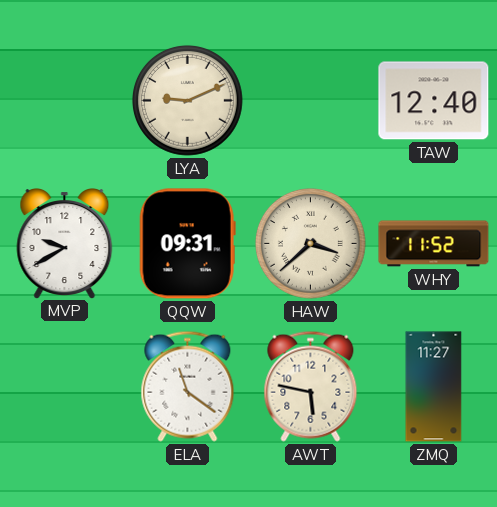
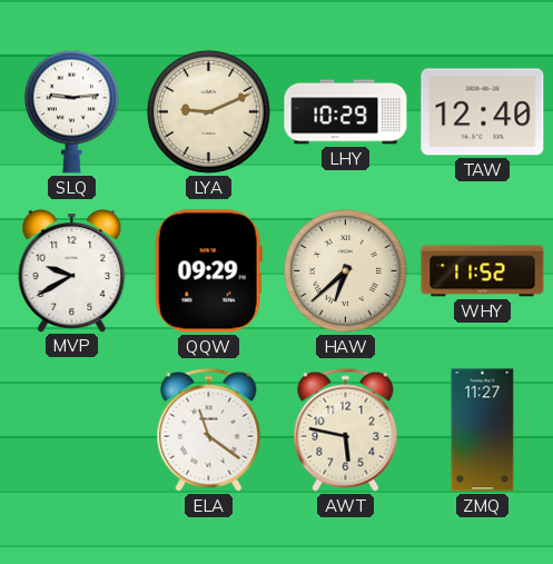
SLQ: none -> 9:14 (71, 111)
LHY: none -> 10:29 (346, 112)
QQW: 09:31 -> 09:29 (208, 271)
HAW: 3:38 -> 6:38 (345, 270)
